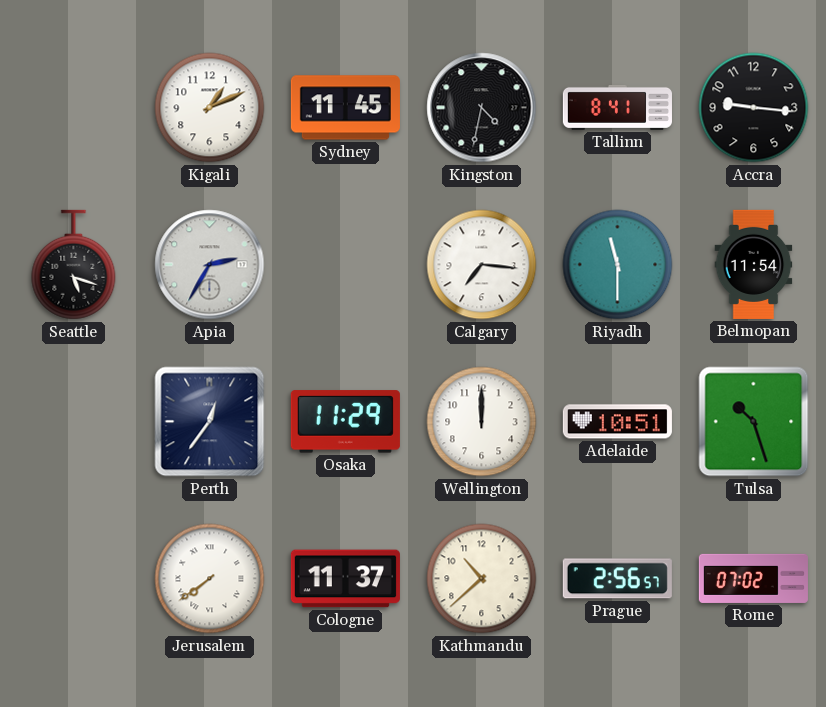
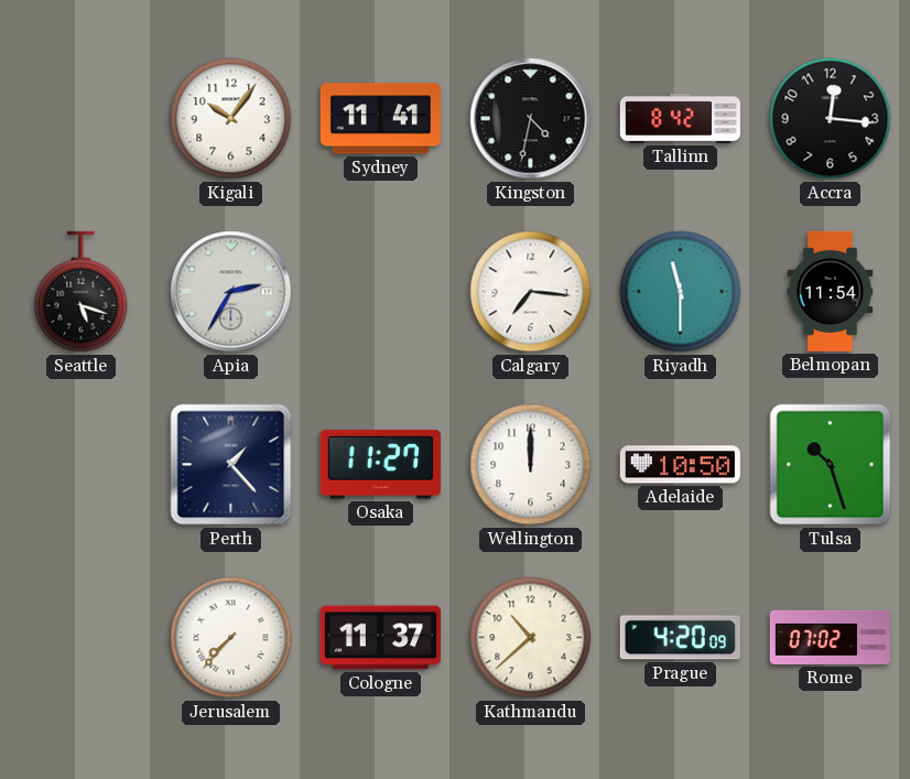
Kigali: 1:11 -> 10:06 (231, 119)
Sydney: 11:45 -> 11:41 (380, 119)
Tallinn: 8:41 -> 8:42 (680, 118)
Accra: 9:16 -> 12:16 (831, 119)
Perth: 12:36 -> 1:23 (231, 465)
Osaka: 11:29 -> 11:27 (380, 465)
Adelaide: 10:51 -> 10:50 (680, 465)
Jerusalem: 7:39 -> 7:37 (231, 638)
Prague: 2:56 -> 4:20 (680, 638)
